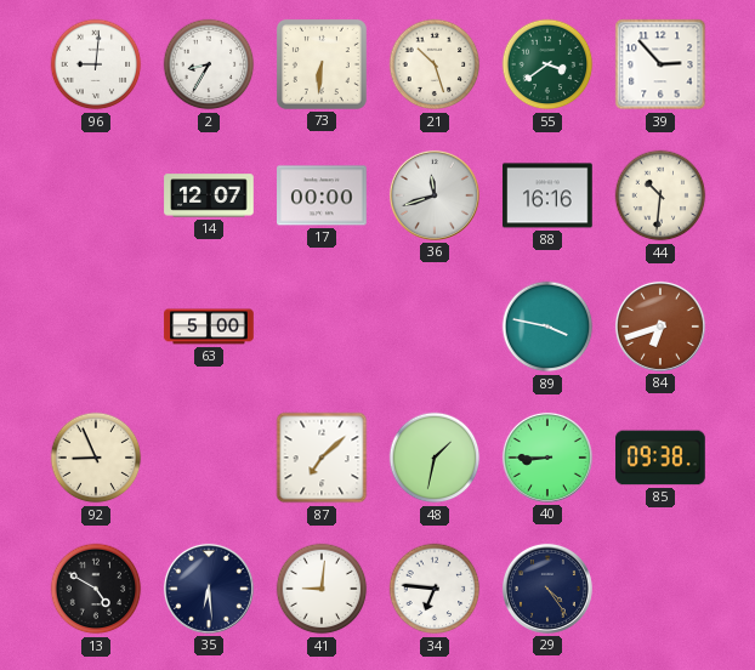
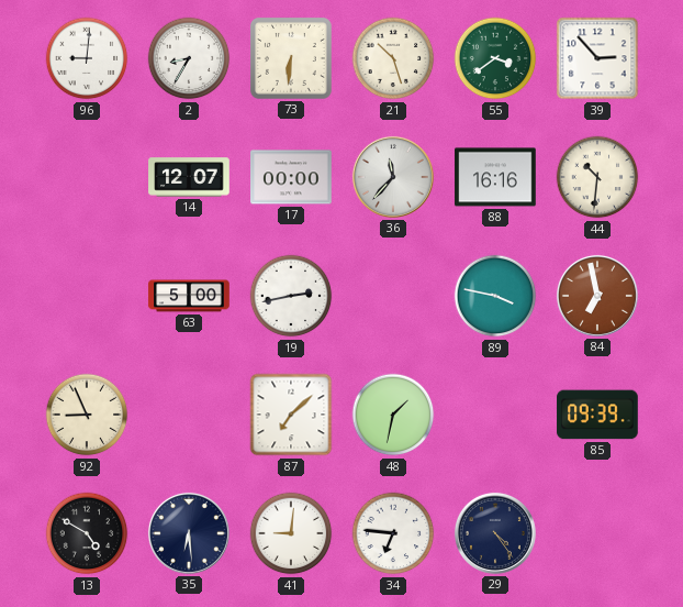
36: 11:42 -> 11:37 (393, 177)
19: none -> 2:43 (291, 296)
84: 6:42 -> 6:58 (597, 296)
40: 8:45 -> none (547, 458)
85: 09:38 -> 09:39 (597, 415)
